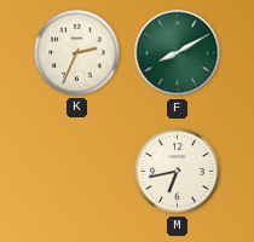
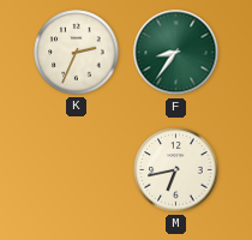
F: 8:10 -> 8:36 (176, 53)
